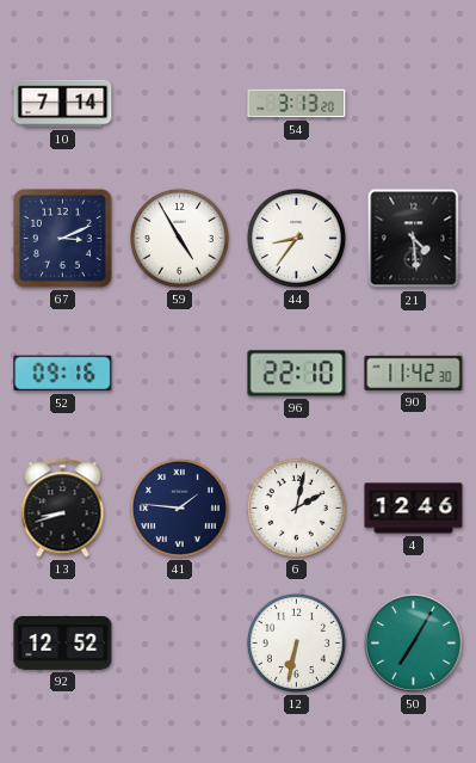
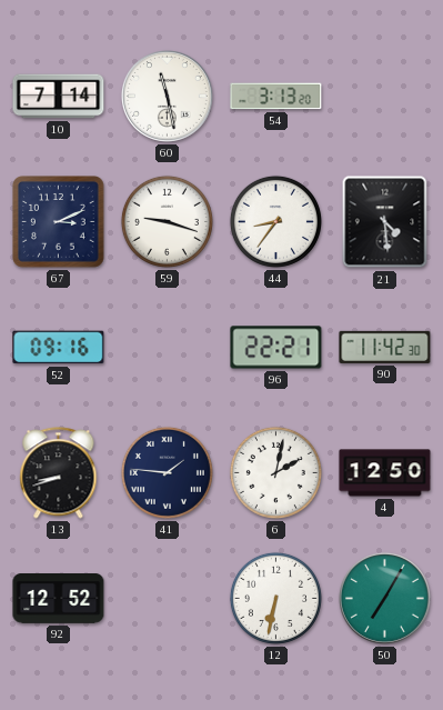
60: none -> 11:28 (167, 96)
59: 4:55 -> 9:18 (167, 221)
96: 22:10 -> 22:21 (276, 348)
4: 12:46 -> 12:50 (385, 473)
